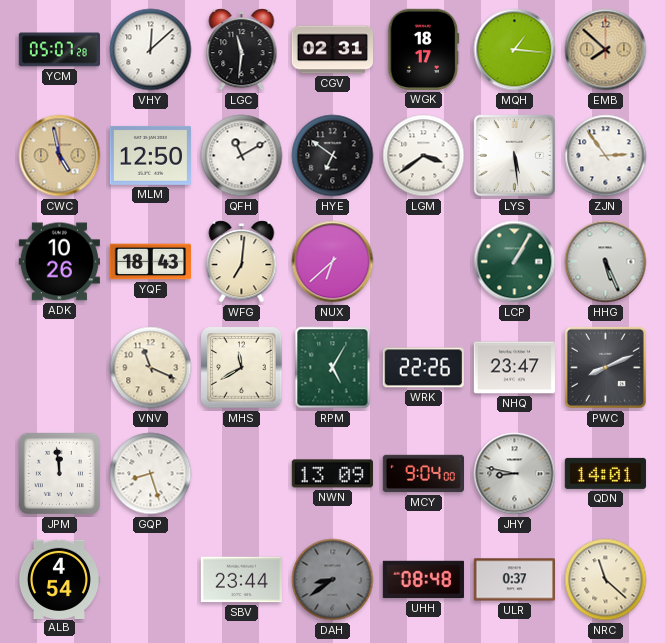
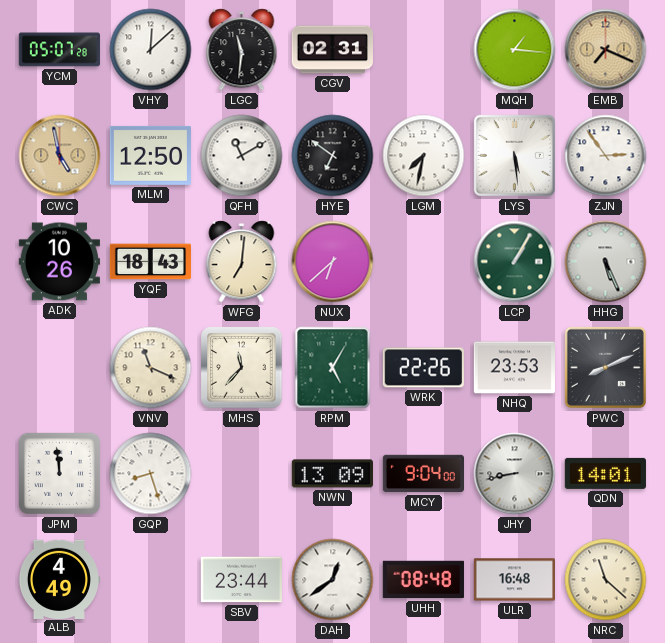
WGK: 18:17 -> none (424, 49)
EMB: 7:52 -> 7:19 (606, 50)
LGM: 3:39 -> 7:32 (424, 156)
MHS: 11:40 -> 11:37 (242, 368)
NHQ: 23:47 -> 23:53 (514, 368)
JHY: 8:47 -> 8:43 (515, 474)
ALB: 4:54 -> 4:49 (58, 579)
DAH: 8:39 -> 12:39 (333, 580)
DAH dial: grey -> white (333, 580)
ULR: 0:37 -> 16:48 (514, 580)
